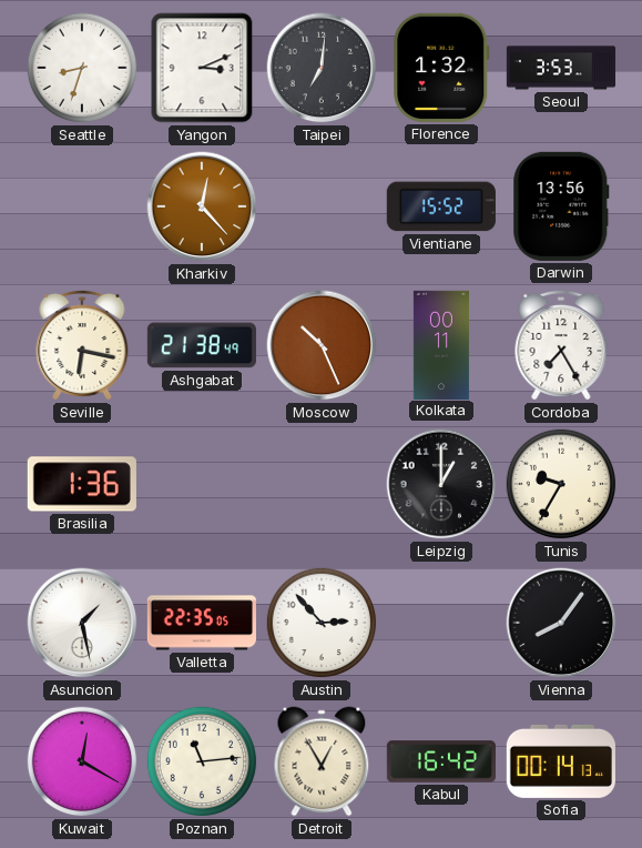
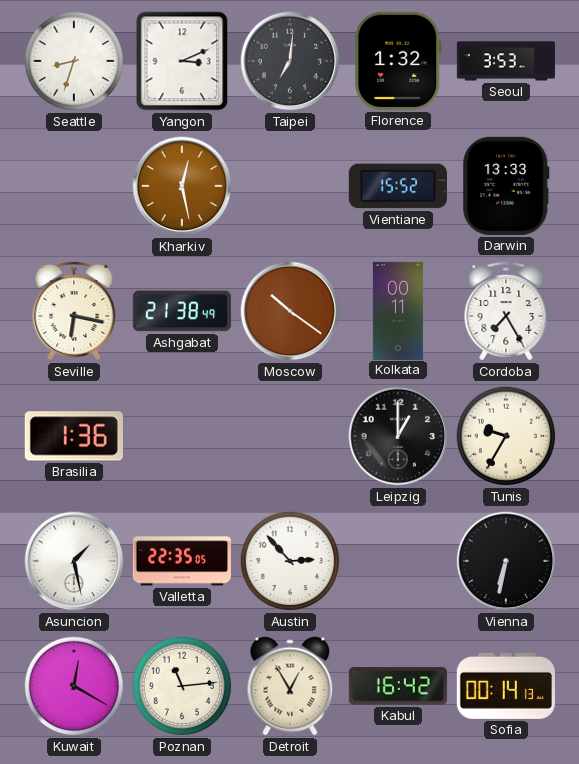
Kharkiv: 12:23 -> 12:28 (182, 186)
Darwin: 13:56 -> 13:33 (506, 186)
Moscow: 10:26 -> 10:21 (290, 311)
Vienna: 8:06 -> 6:32 (506, 561)
